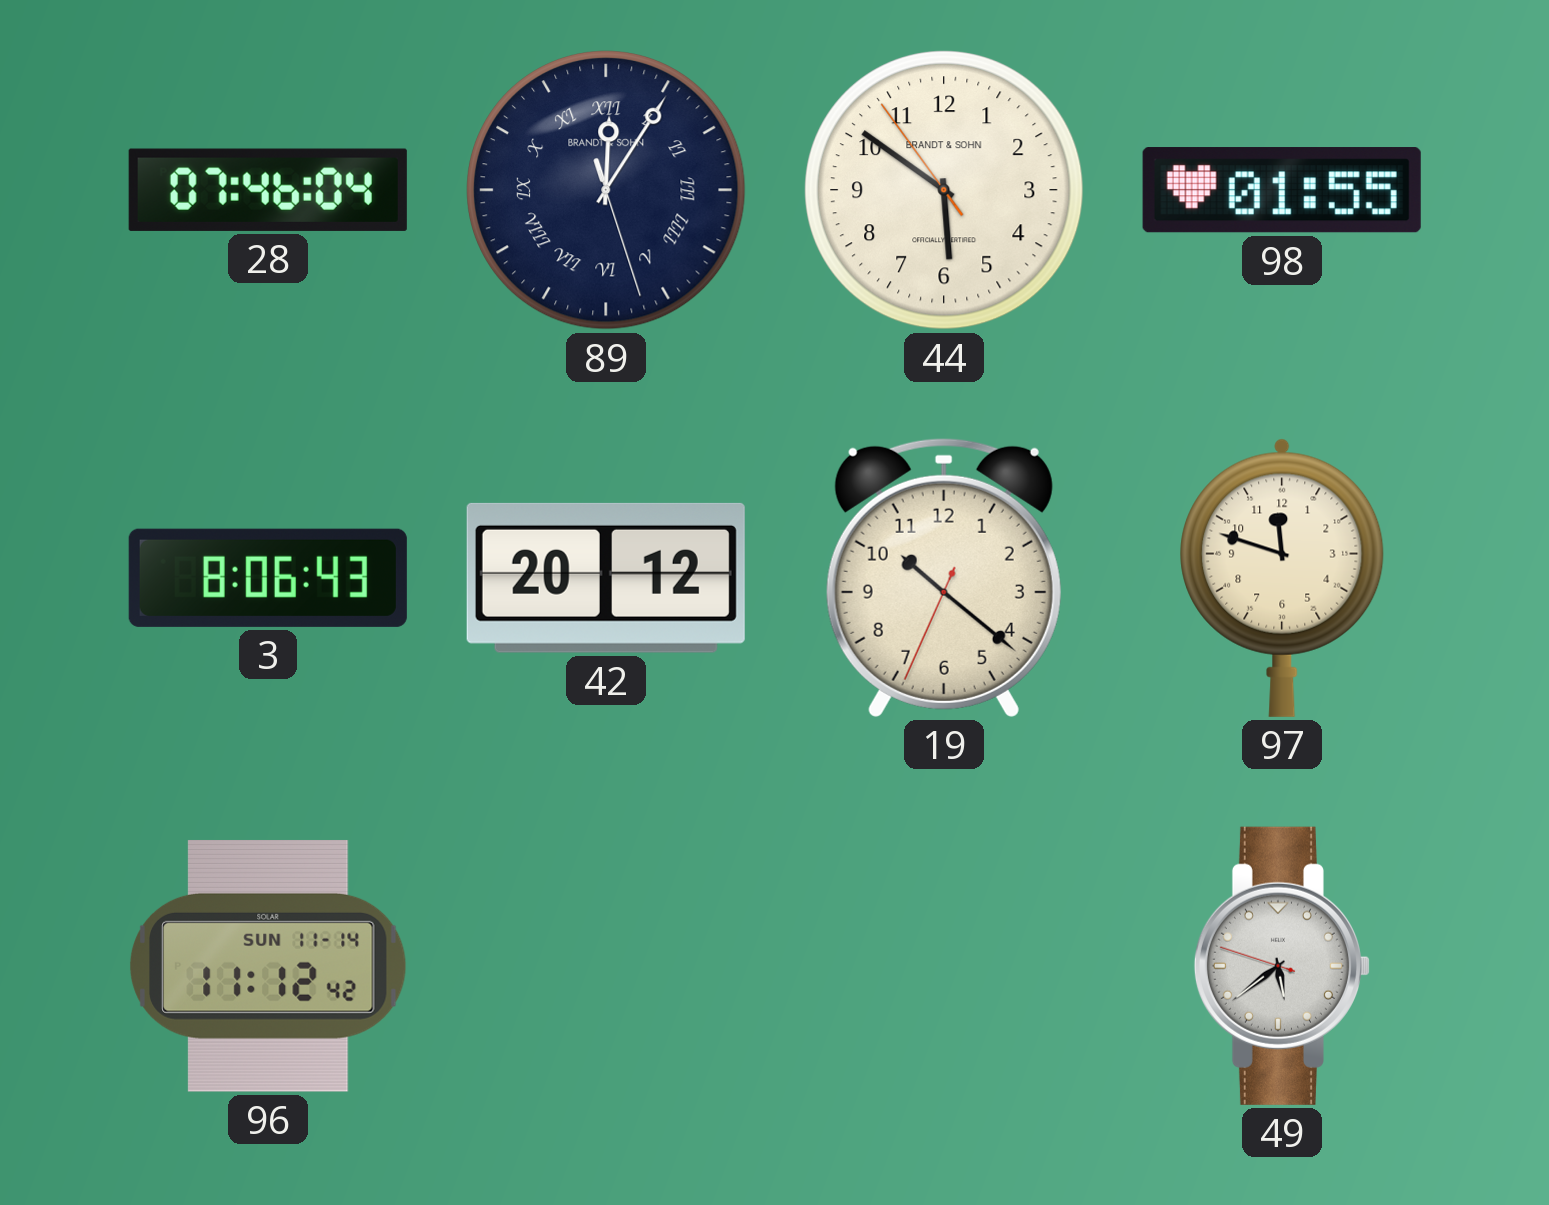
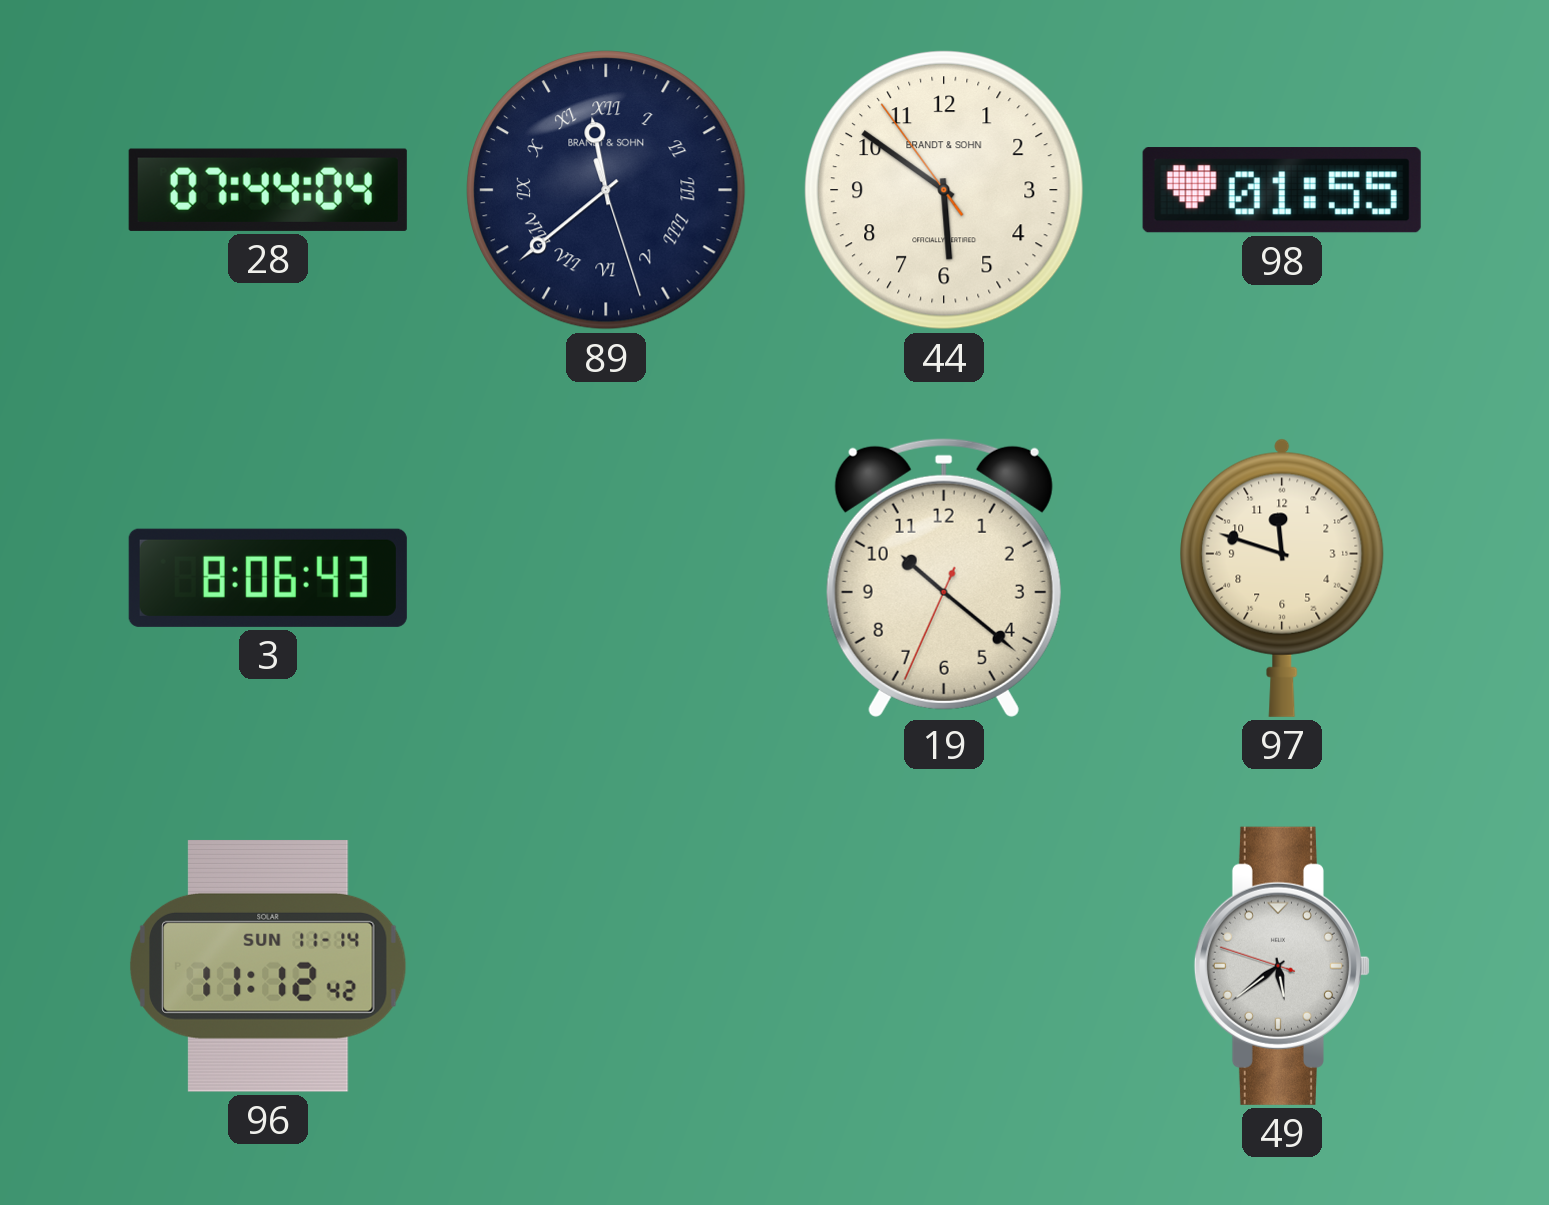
28: 07:46 -> 07:44 (268, 190)
89: 12:05 -> 11:38 (607, 191)
42: 20:12 -> none (606, 578)
